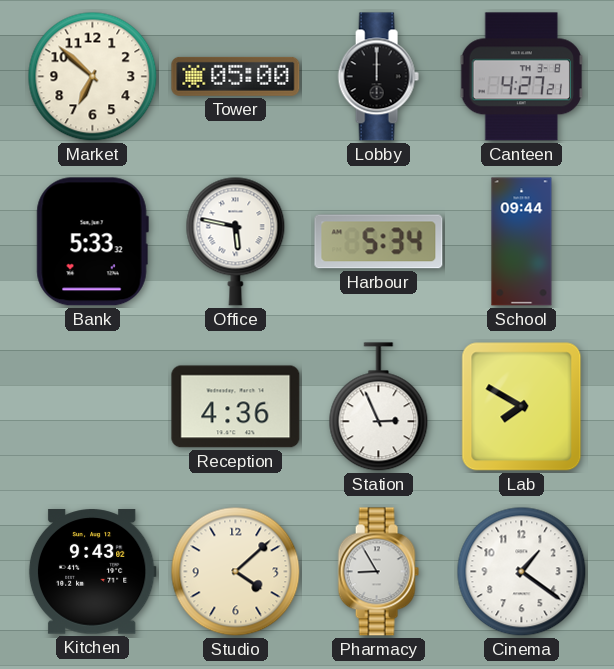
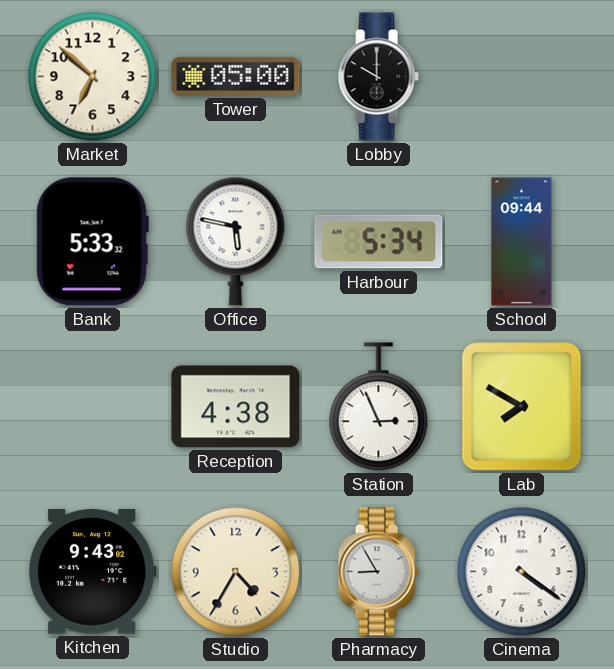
Lobby: 12:00 -> 10:00 (378, 77)
Canteen: 4:27 -> none (522, 77)
Reception: 4:36 -> 4:38 (236, 407)
Studio: 4:08 -> 4:35 (236, 572)
Cinema: 1:21 -> 4:21 (522, 572)
